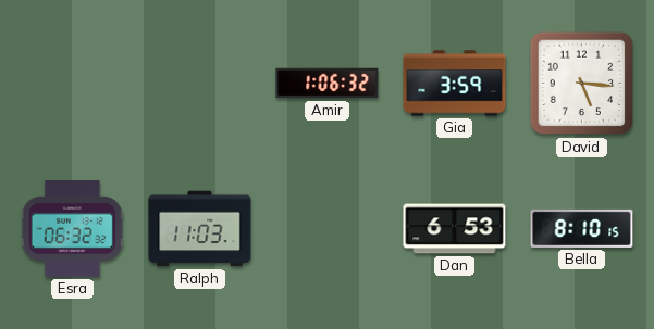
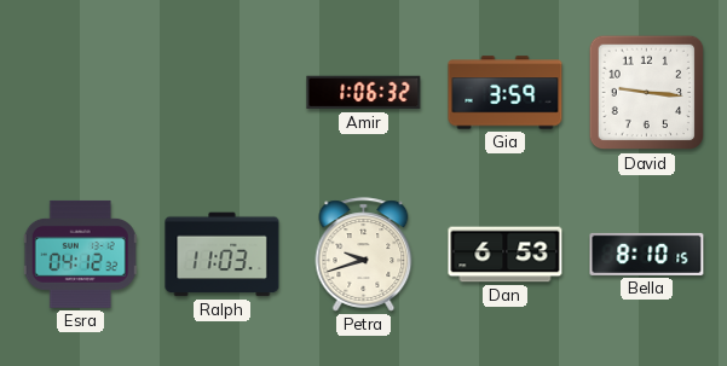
David: 5:16 -> 9:16 (647, 93)
Esra: 06:32 -> 04:12 (80, 254)
Petra: none -> 9:42 (364, 255)
